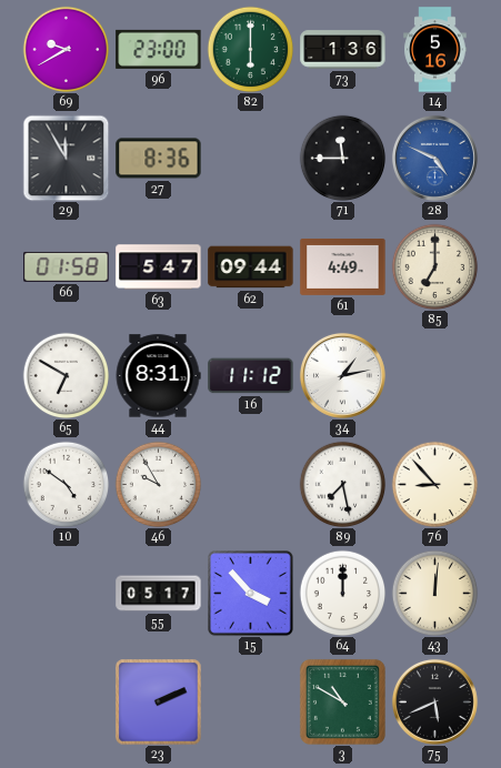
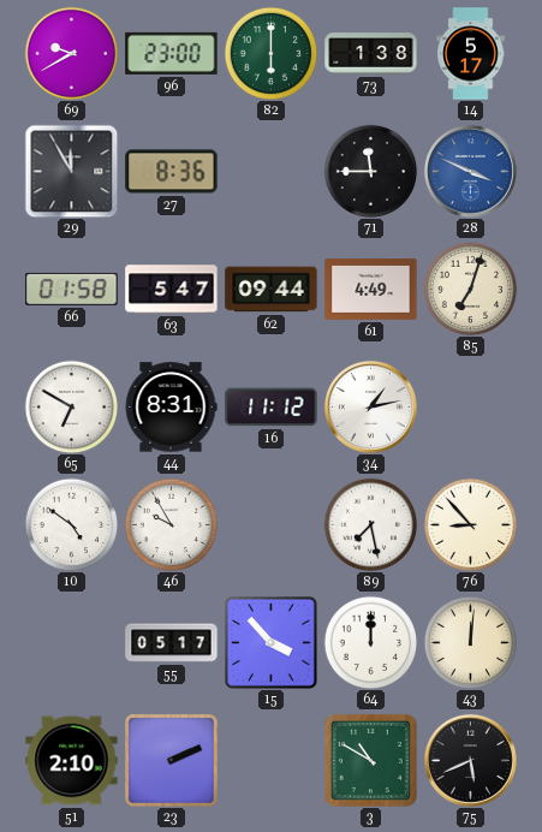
73: 1:36 -> 1:38 (371, 54)
14: 5:16 -> 5:17 (471, 54)
28: 4:49 -> 3:49 (470, 171)
85: 7:00 -> 7:03 (470, 289)
51: none -> 2:10 (72, 761)
